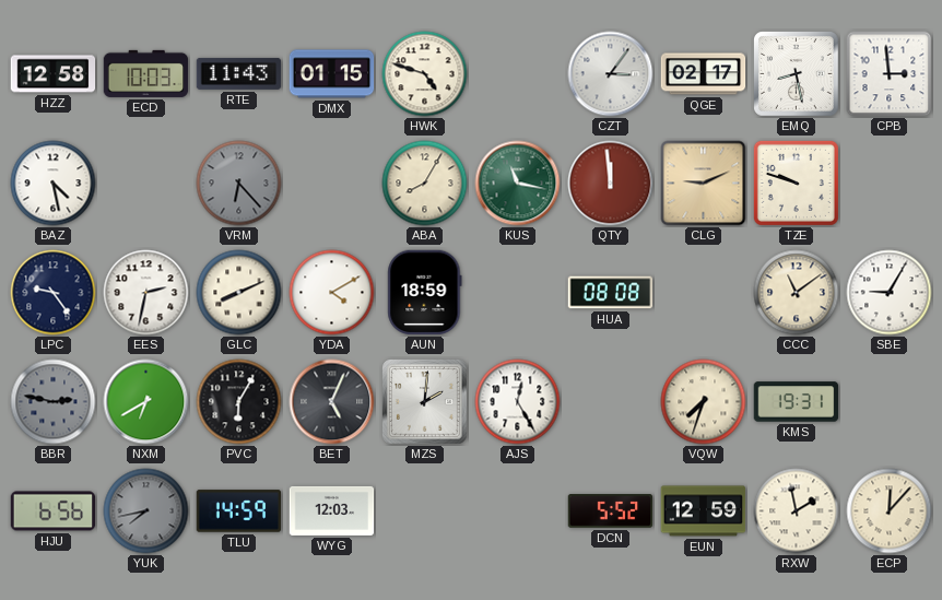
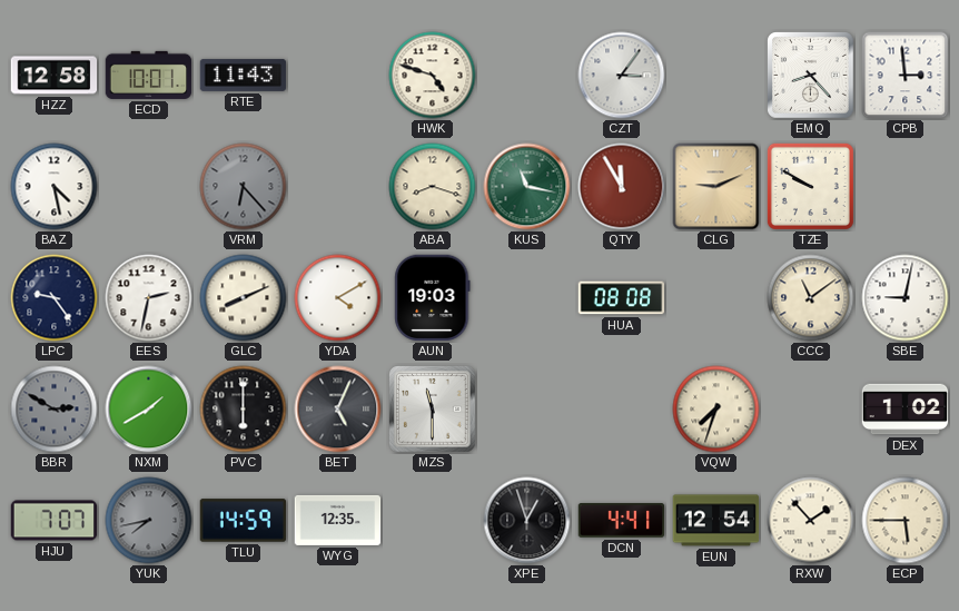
ECD: 10:03 -> 10:01 (149, 75)
DMX: 01:15 -> none (332, 74)
QGE: 02:17 -> none (704, 74)
EMQ: 8:28 -> 8:23 (811, 76)
ABA: 8:05 -> 8:18 (433, 187)
QTY: 11:59 -> 11:55 (622, 187)
TZE: 9:48 -> 9:50 (810, 186)
AUN: 18:59 -> 19:03 (433, 298)
SBE: 9:05 -> 9:02 (906, 298)
BBR: 2:47 -> 2:50 (55, 410)
NXM: 6:40 -> 1:40 (149, 410)
PVC: 6:05 -> 6:00 (244, 410)
MZS: 2:01 -> 11:30 (433, 410)
AJS: 12:25 -> none (518, 402)
KMS: 19:31 -> none (797, 402)
DEX: none -> 1:02 (906, 410)
HJU: 6:56 -> 7:07 (55, 521)
WYG: 12:03 -> 12:35 (338, 520)
XPE: none -> 12:57 (527, 521)
DCN: 5:52 -> 4:41 (622, 521)
EUN: 12:59 -> 12:54 (716, 521)
RXW: 1:58 -> 1:53 (811, 521)
ECP: 12:07 -> 5:45 (906, 521)
